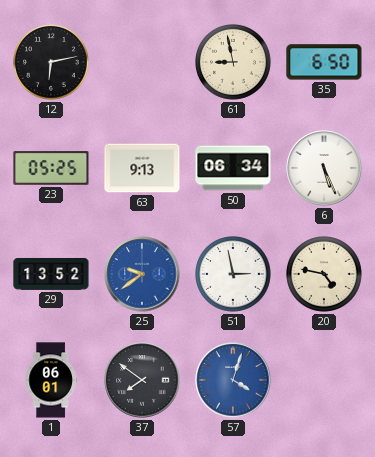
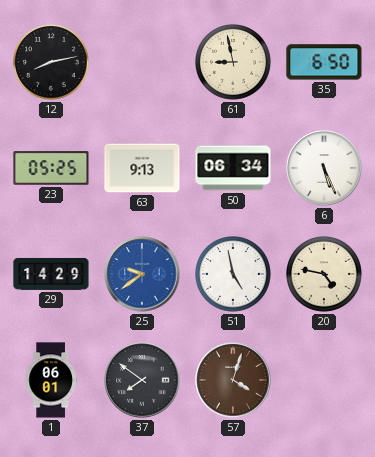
12: 6:13 -> 8:13 (52, 63)
29: 13:52 -> 14:29 (51, 274)
51: 2:58 -> 4:58 (234, 275)
57 dial: blue -> brown (233, 380)
